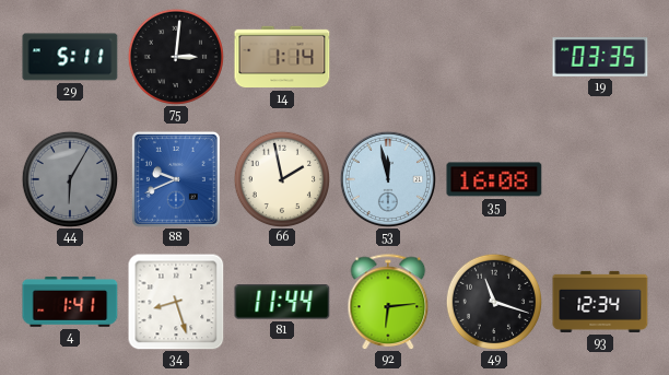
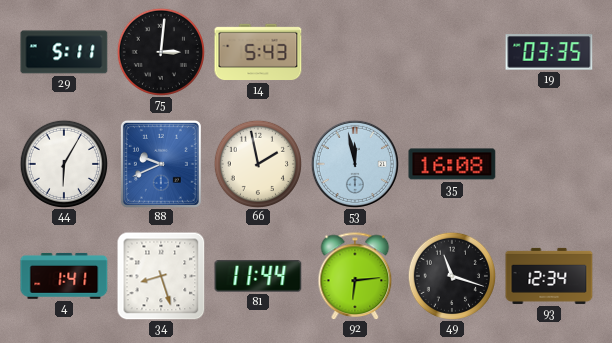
14: 1:14 -> 5:43 (258, 52)
44 dial: grey -> white (63, 163)
